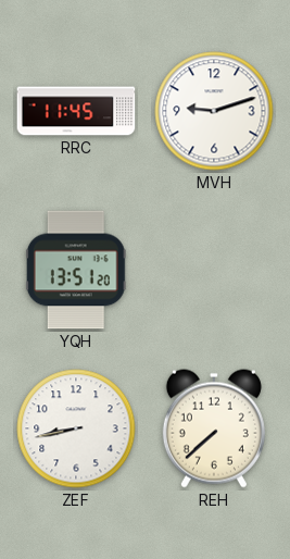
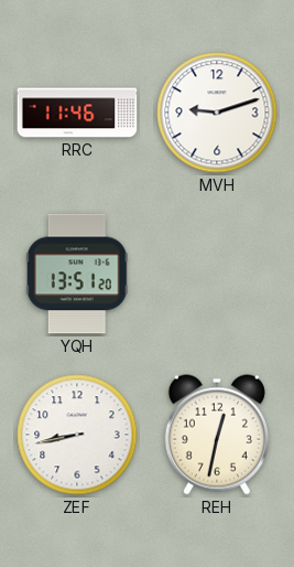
RRC: 11:45 -> 11:46 (77, 113)
REH: 7:38 -> 12:32 (217, 435)
